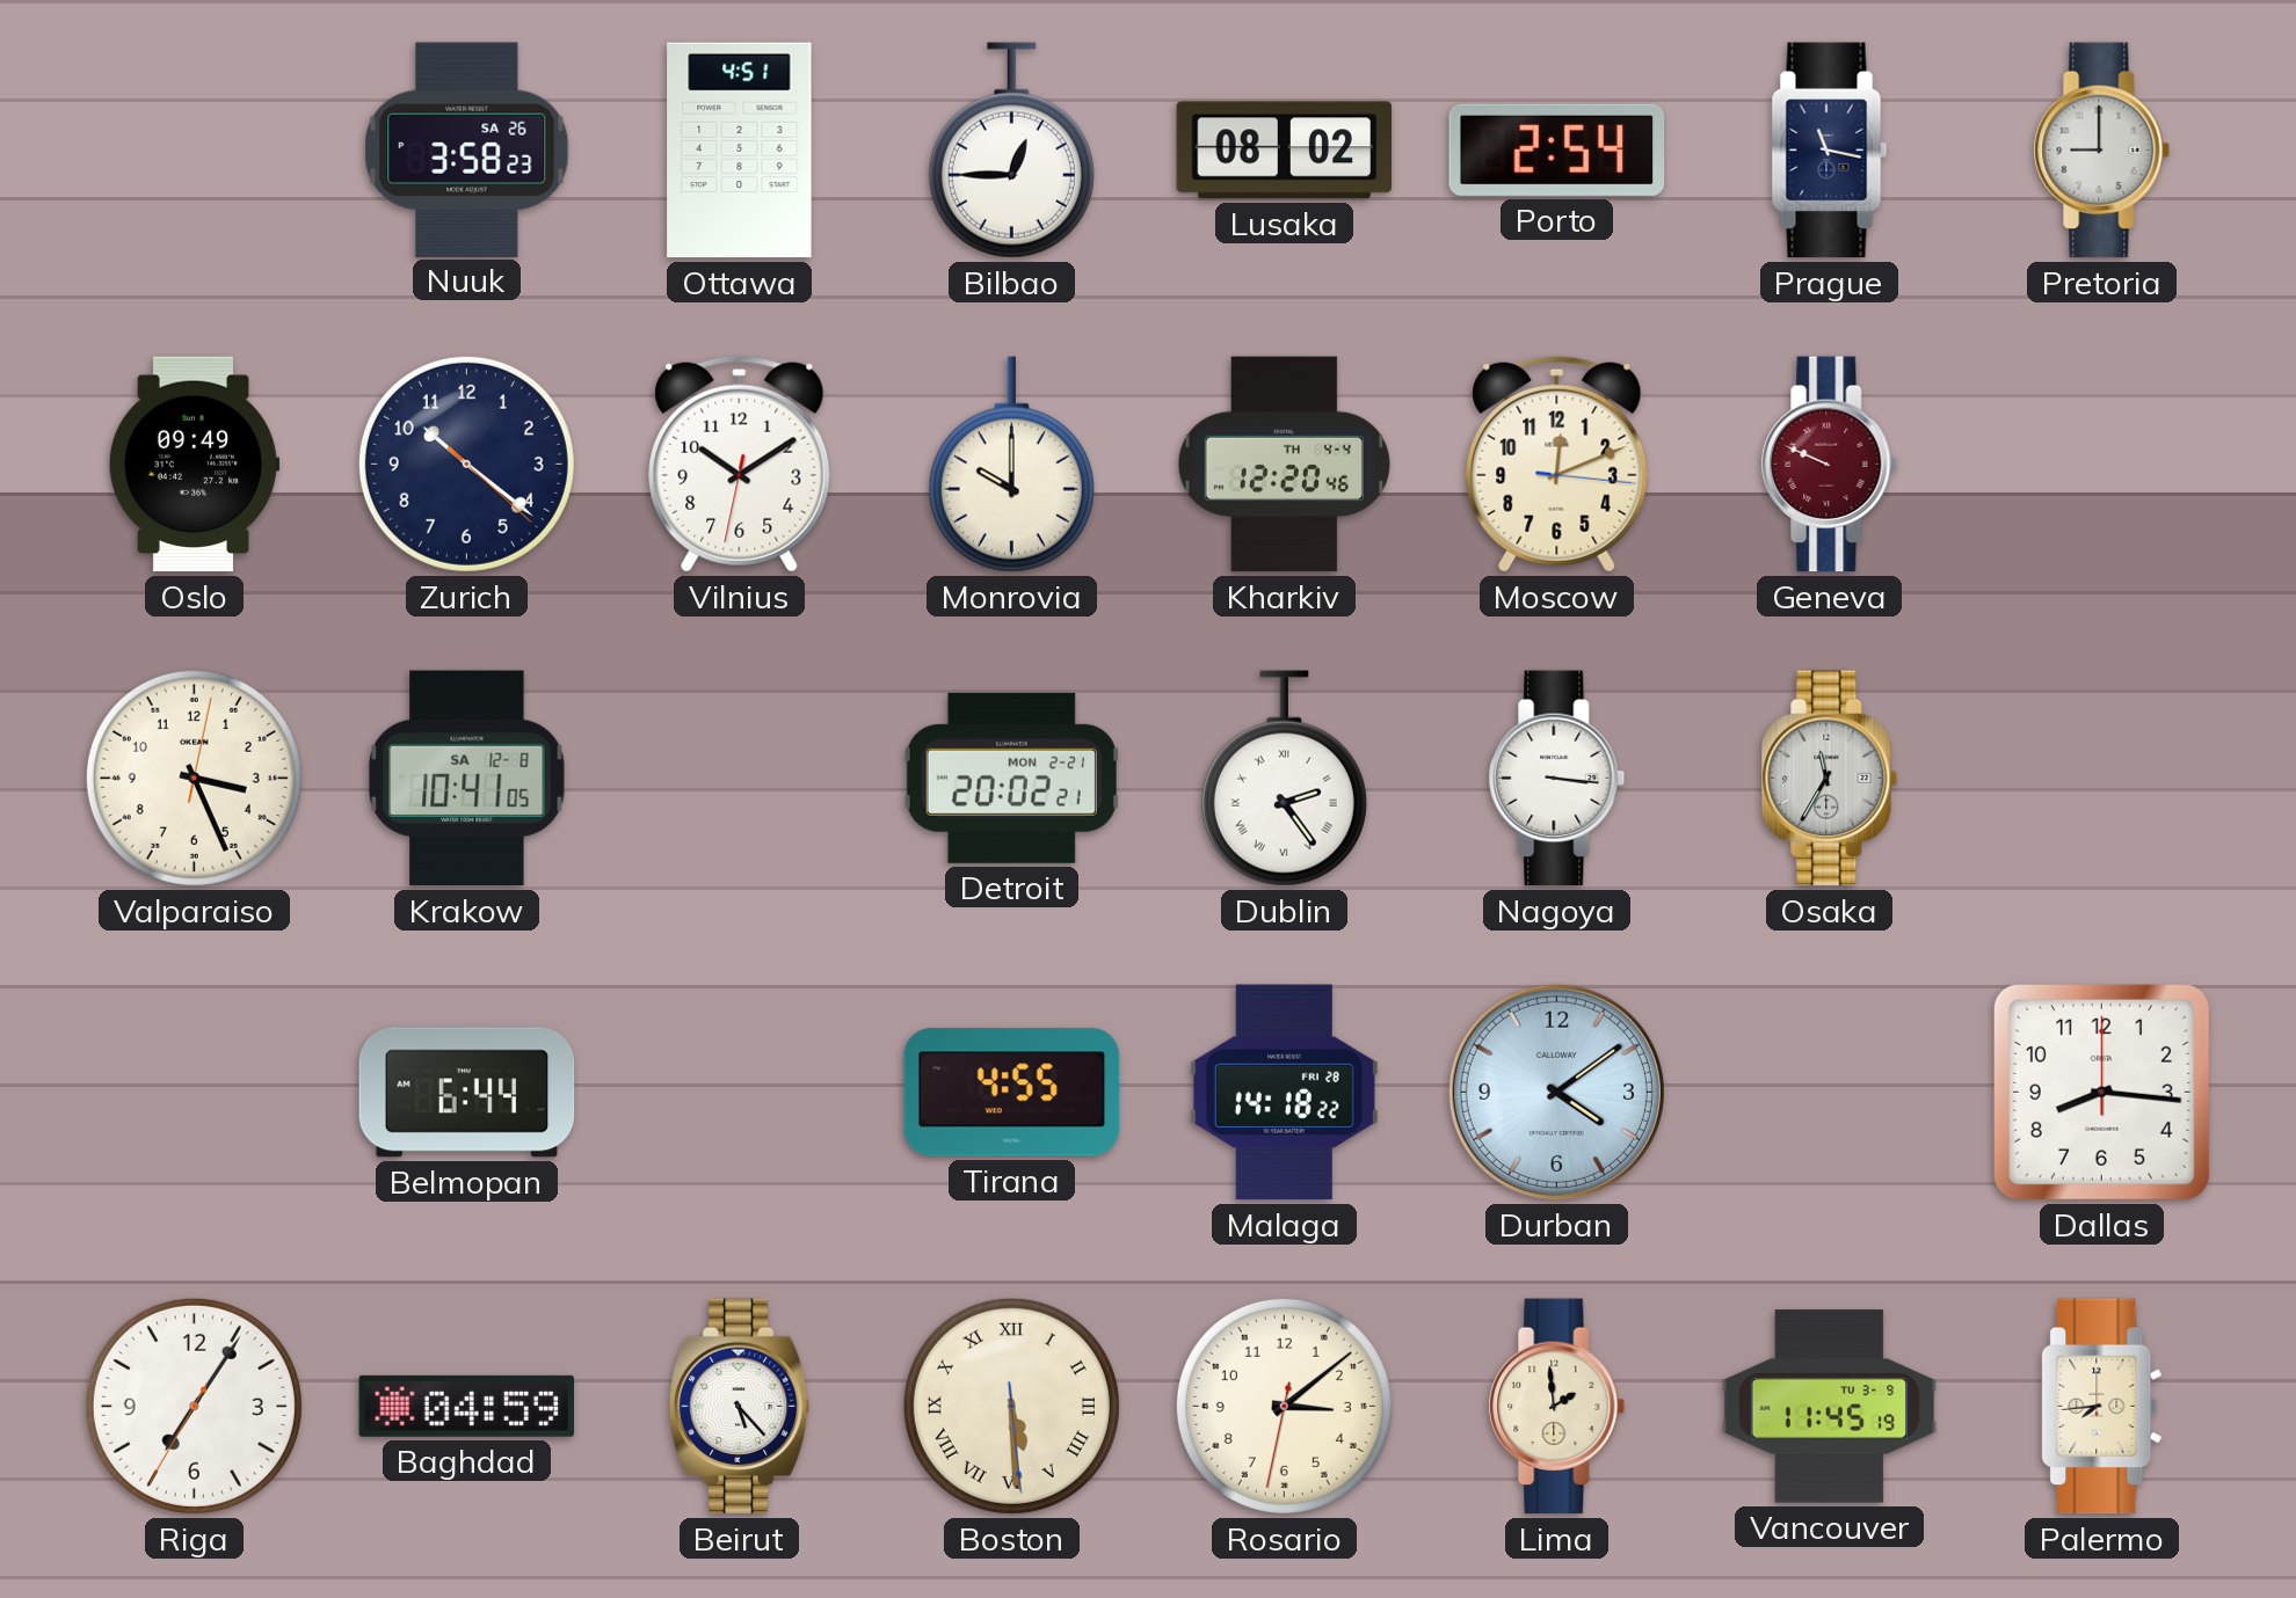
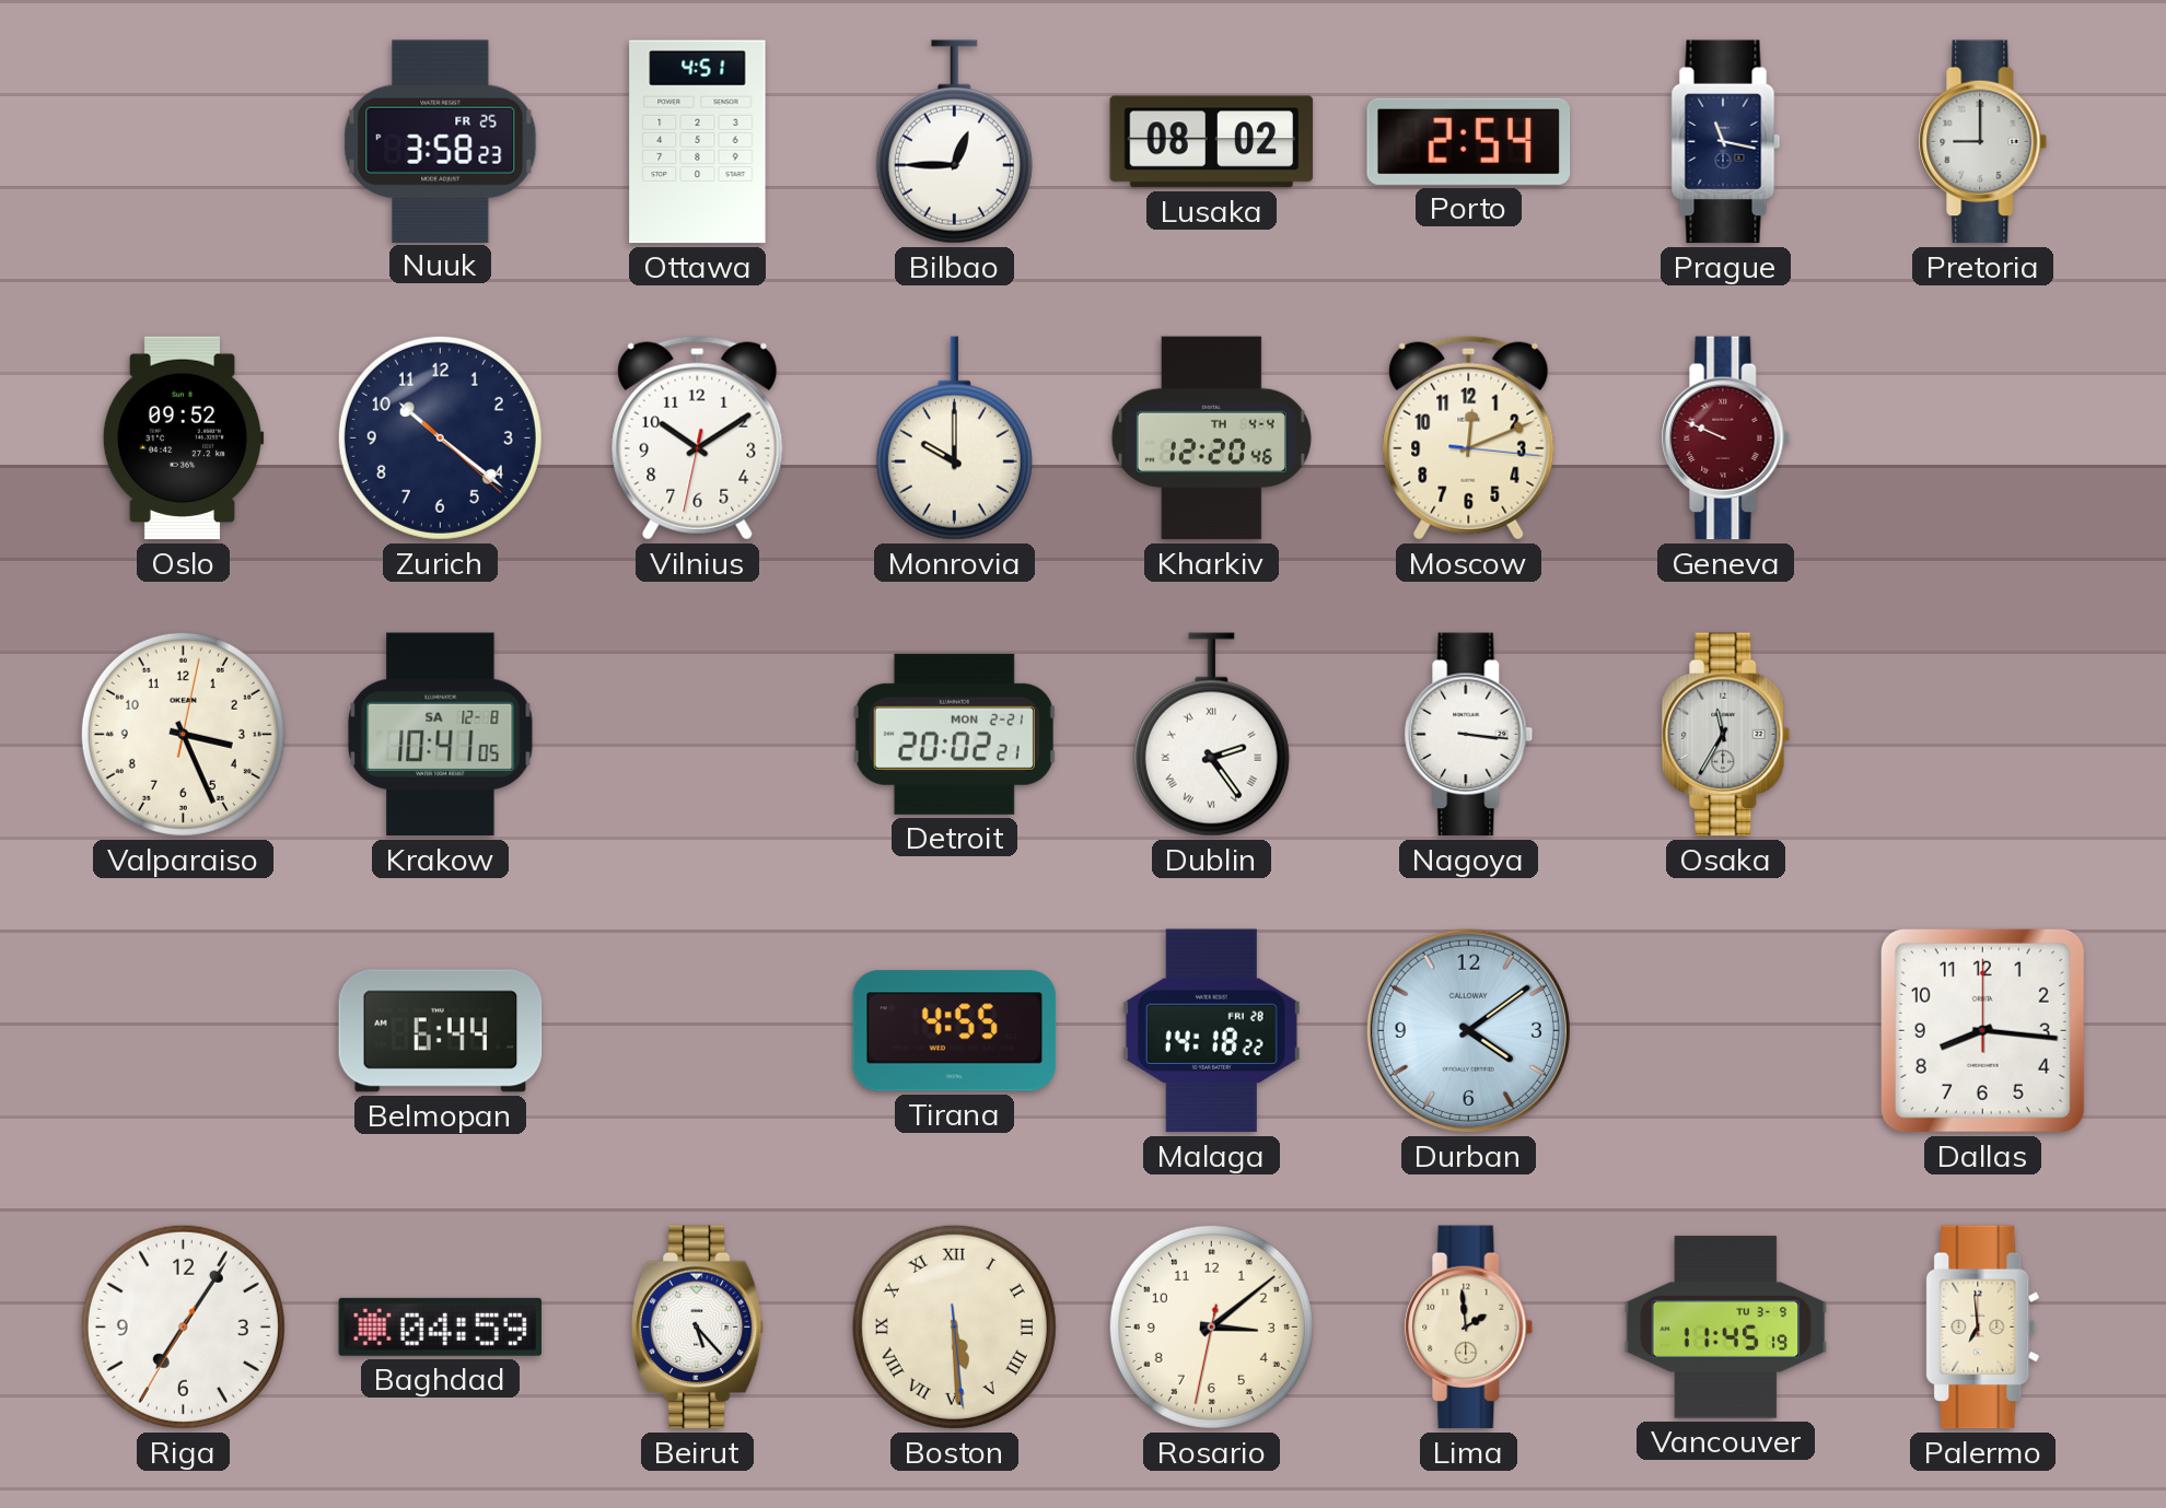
Nuuk date: SA 26 -> FR 25 (441, 141)
Oslo: 09:49 -> 09:52 (183, 439)
Palermo: 7:44 -> 6:59 (1983, 1328)
